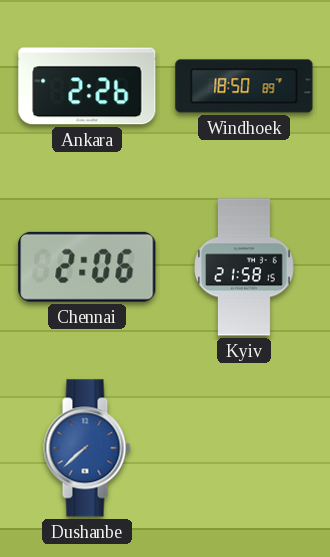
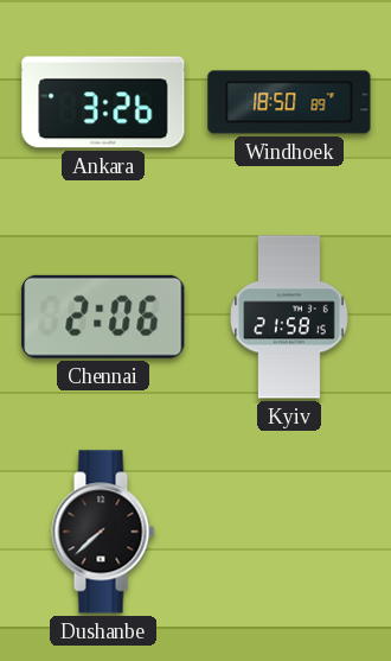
Ankara: 2:26 -> 3:26 (103, 102)
Dushanbe dial: blue -> black (103, 532)
